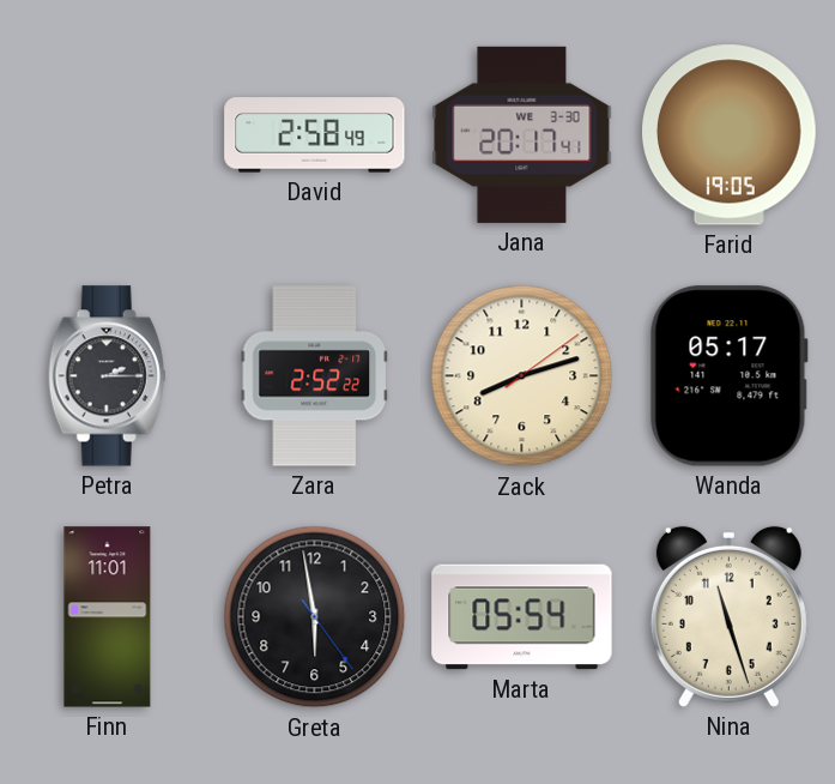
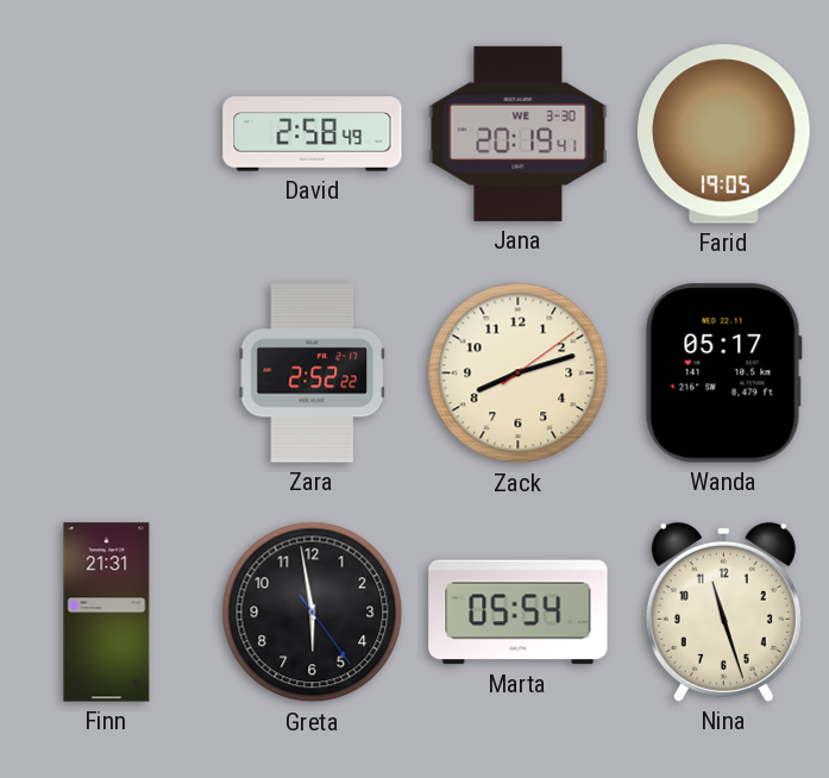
Jana: 20:17 -> 20:19 (519, 133)
Petra: 2:15 -> none (107, 376)
Finn: 11:01 -> 21:31 (107, 613)
